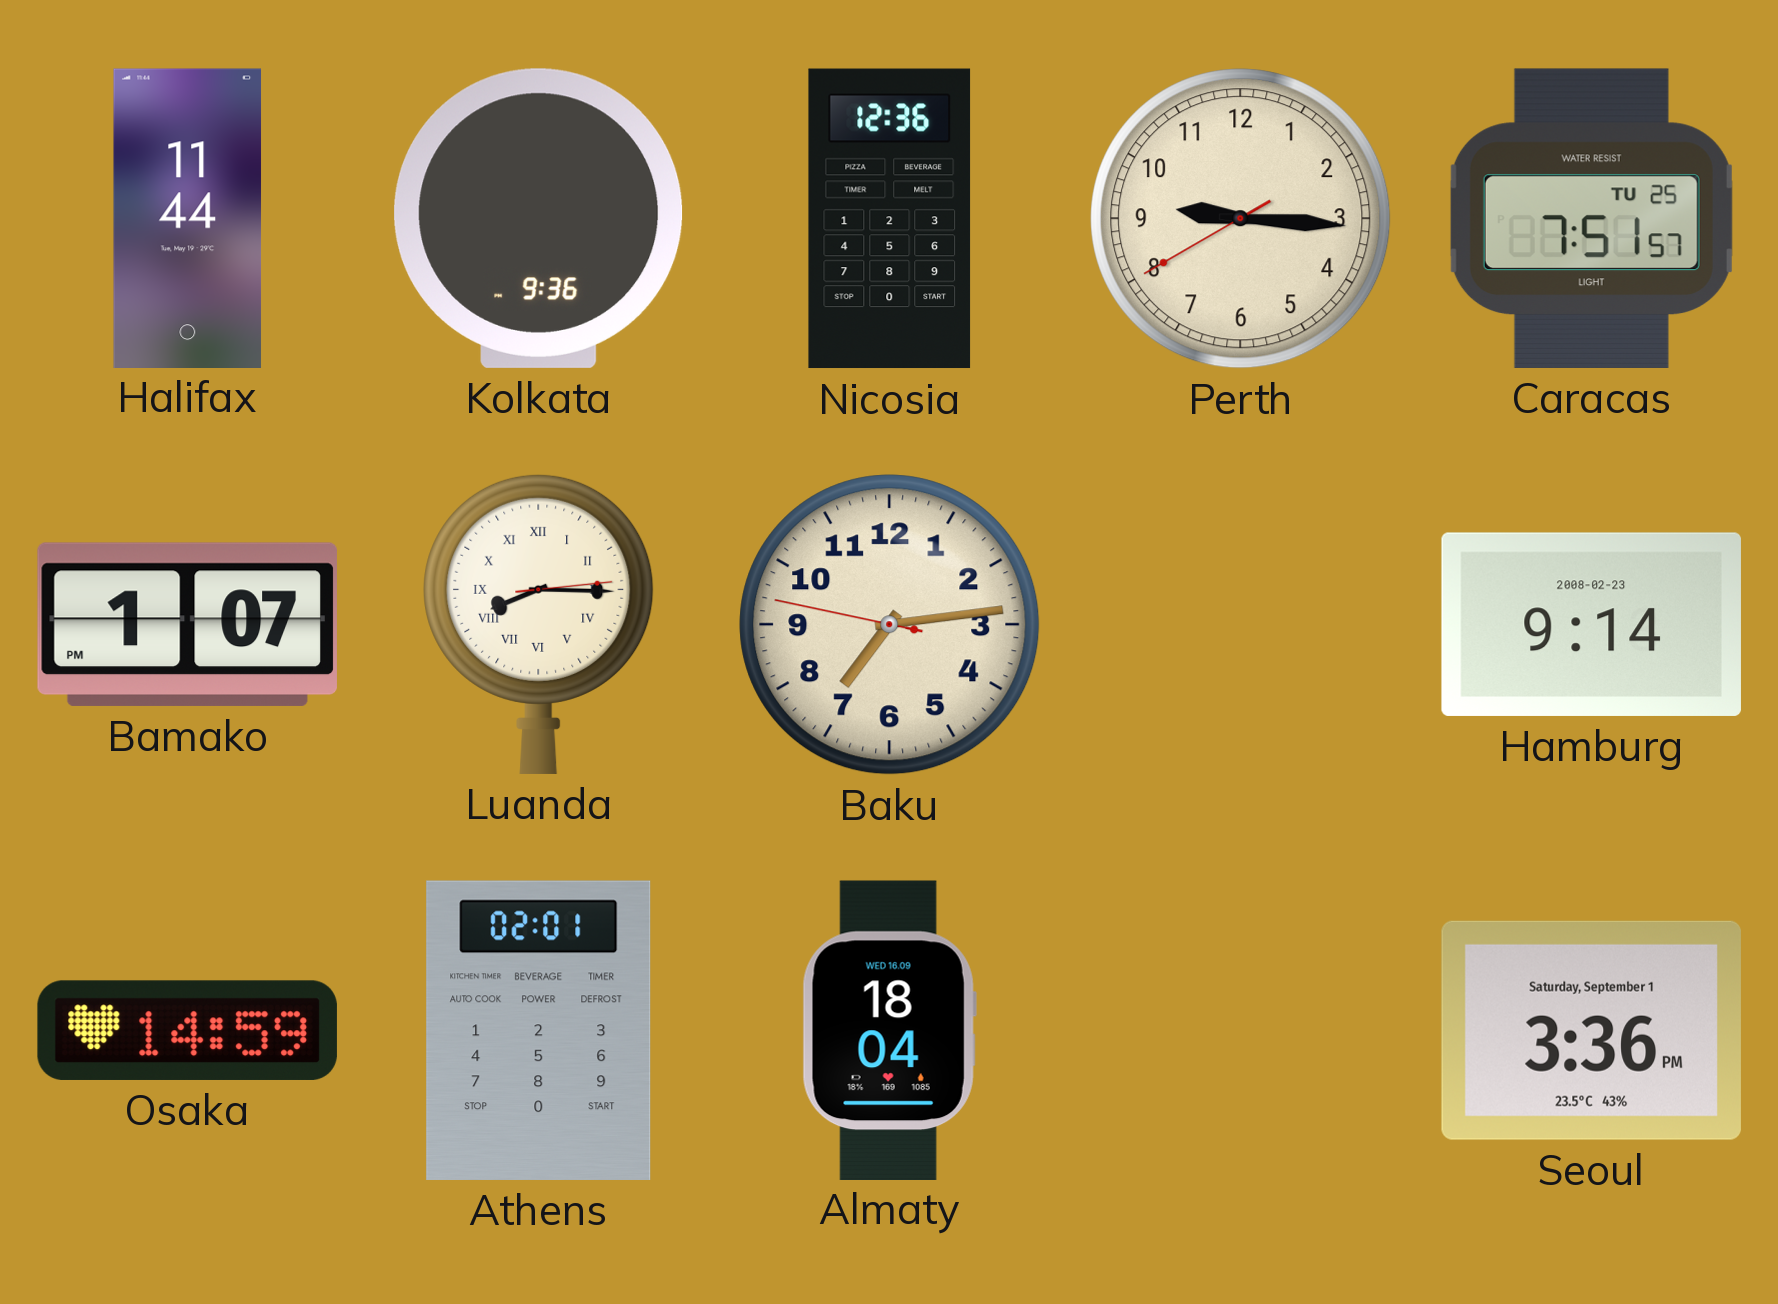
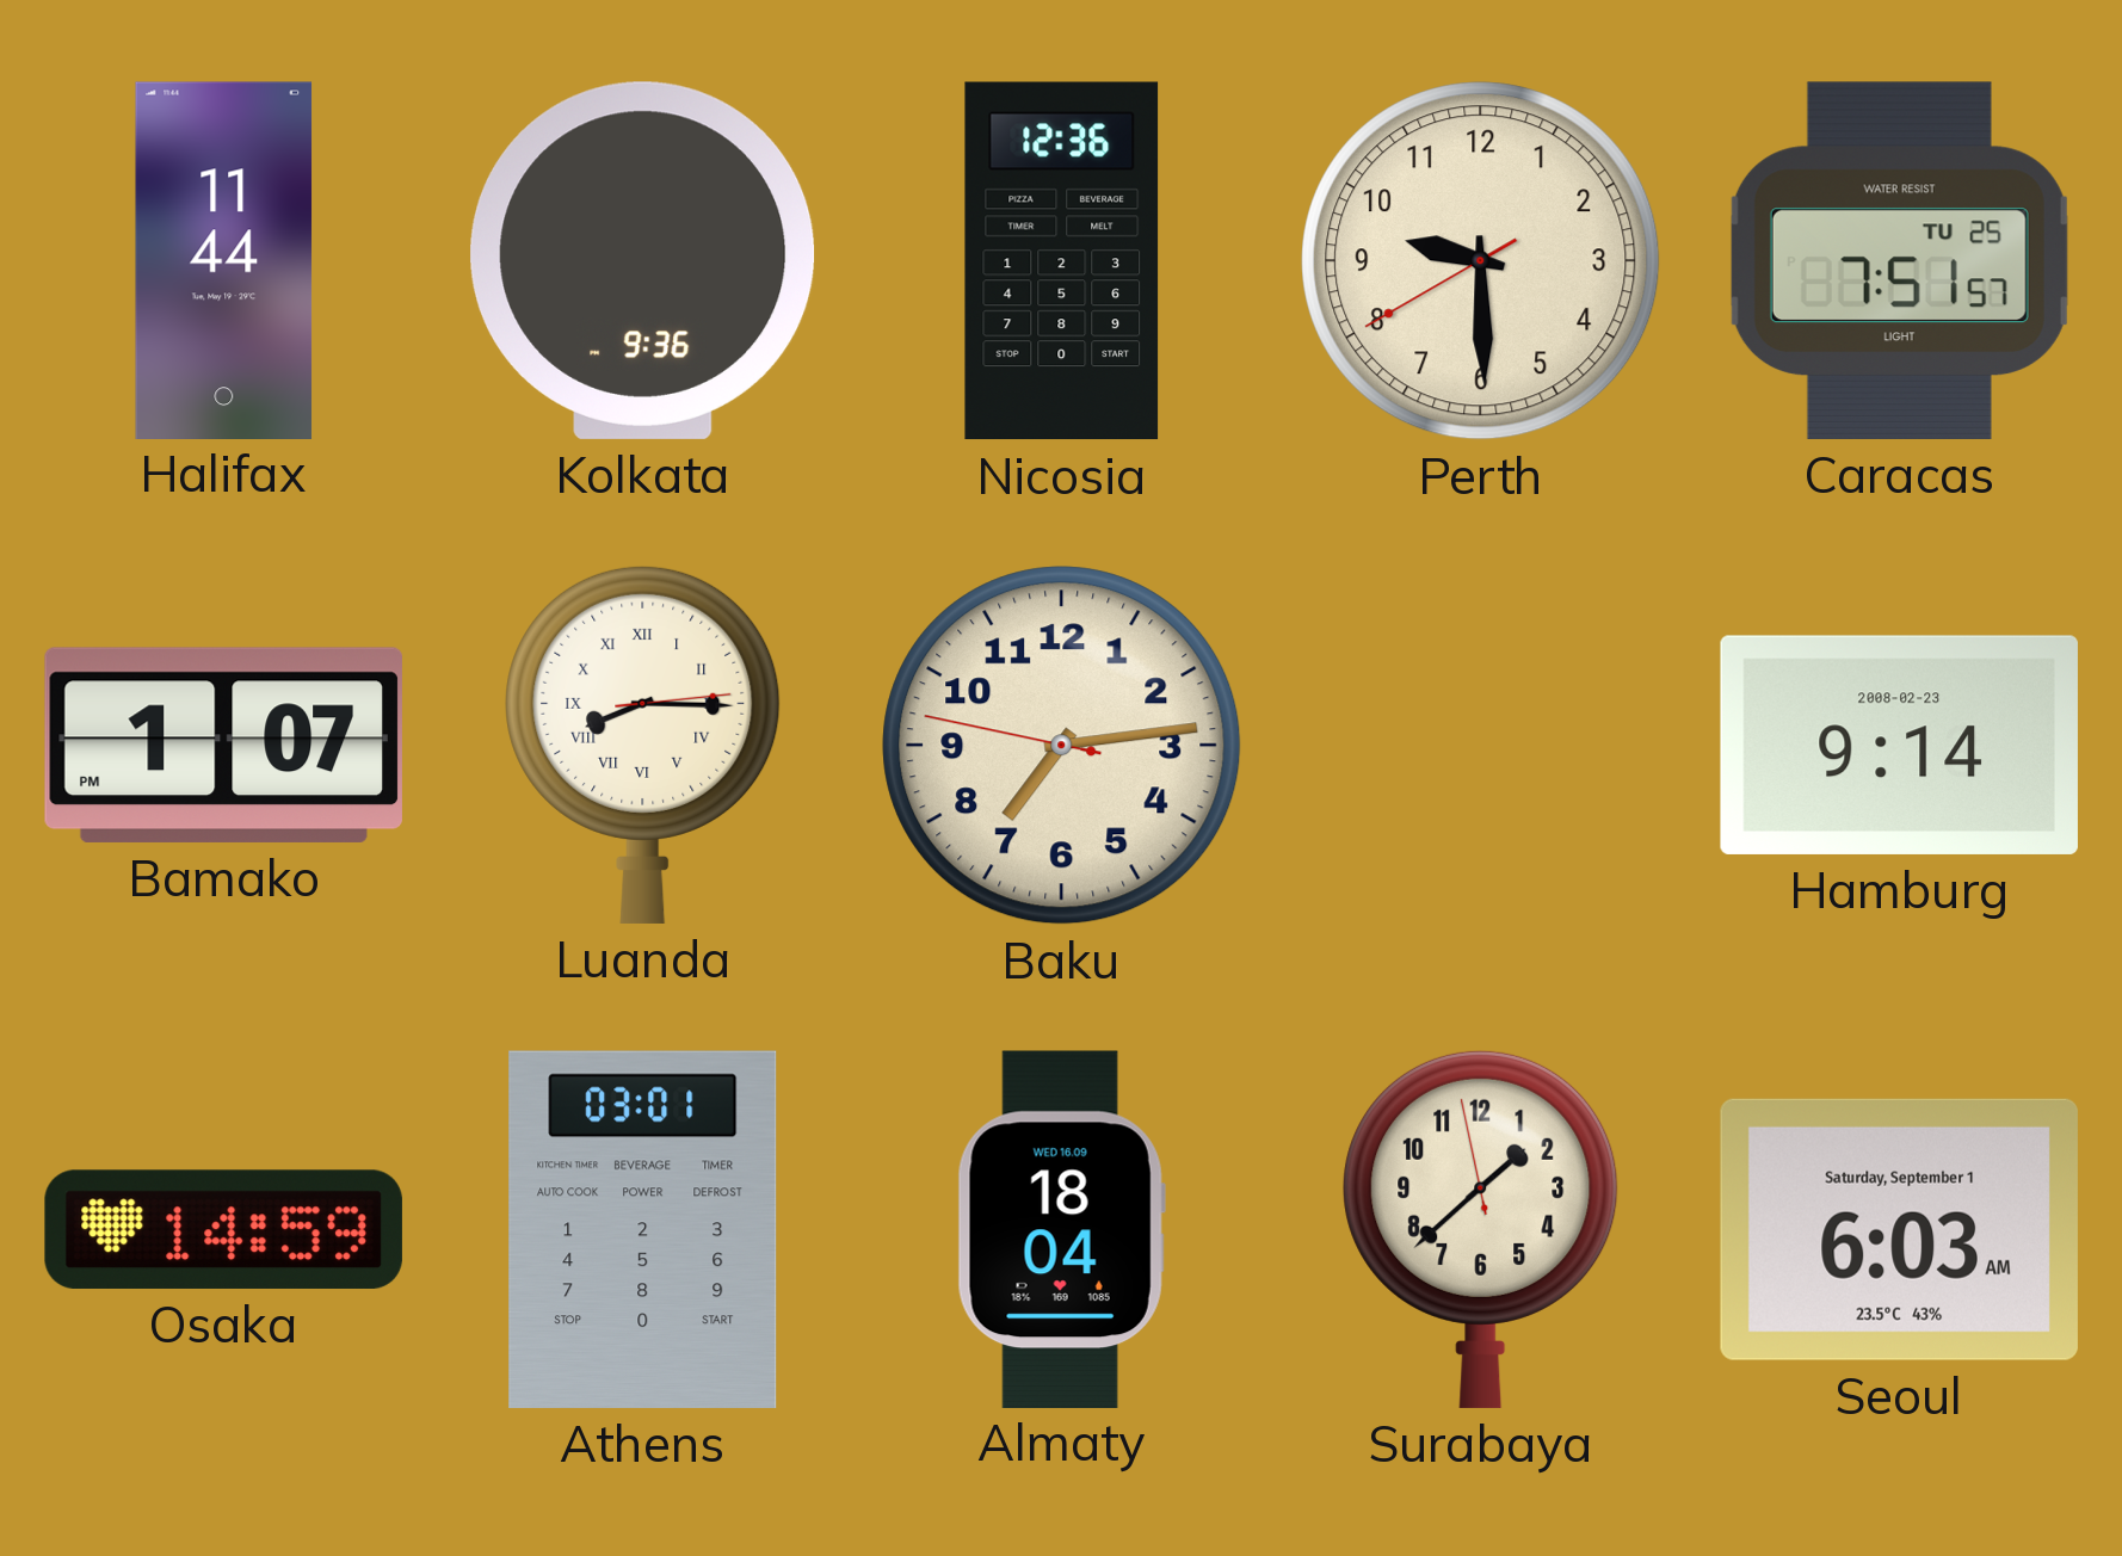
Perth: 9:15 -> 9:29 (1481, 261)
Athens: 02:01 -> 03:01 (643, 1229)
Surabaya: none -> 1:37 (1481, 1229)
Seoul: 3:36 -> 6:03 (1899, 1229)
